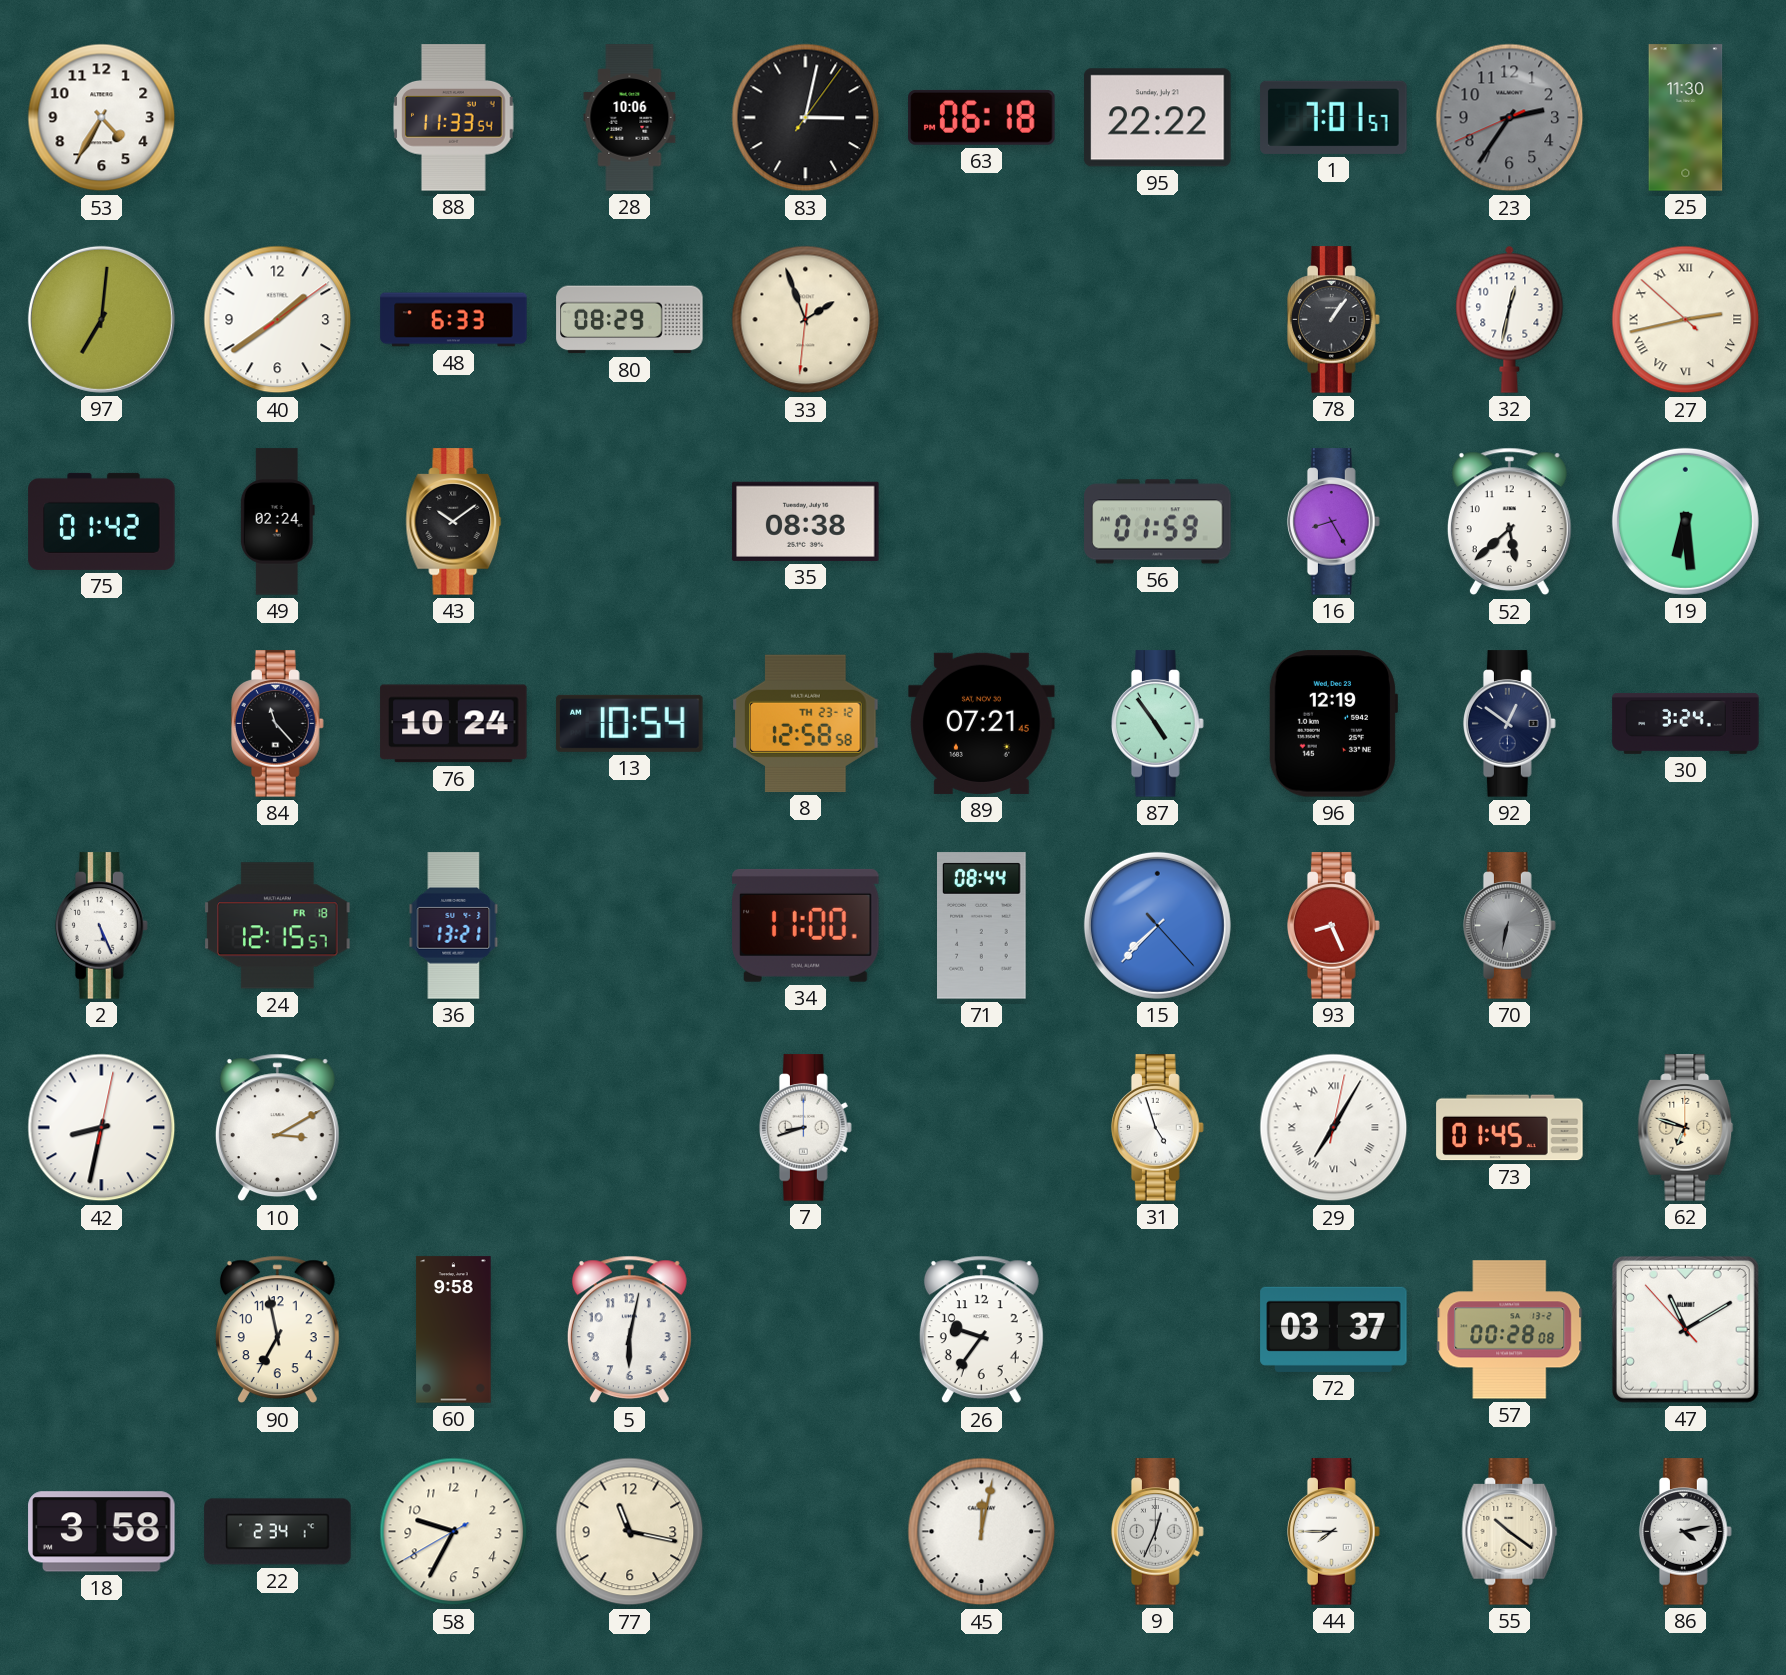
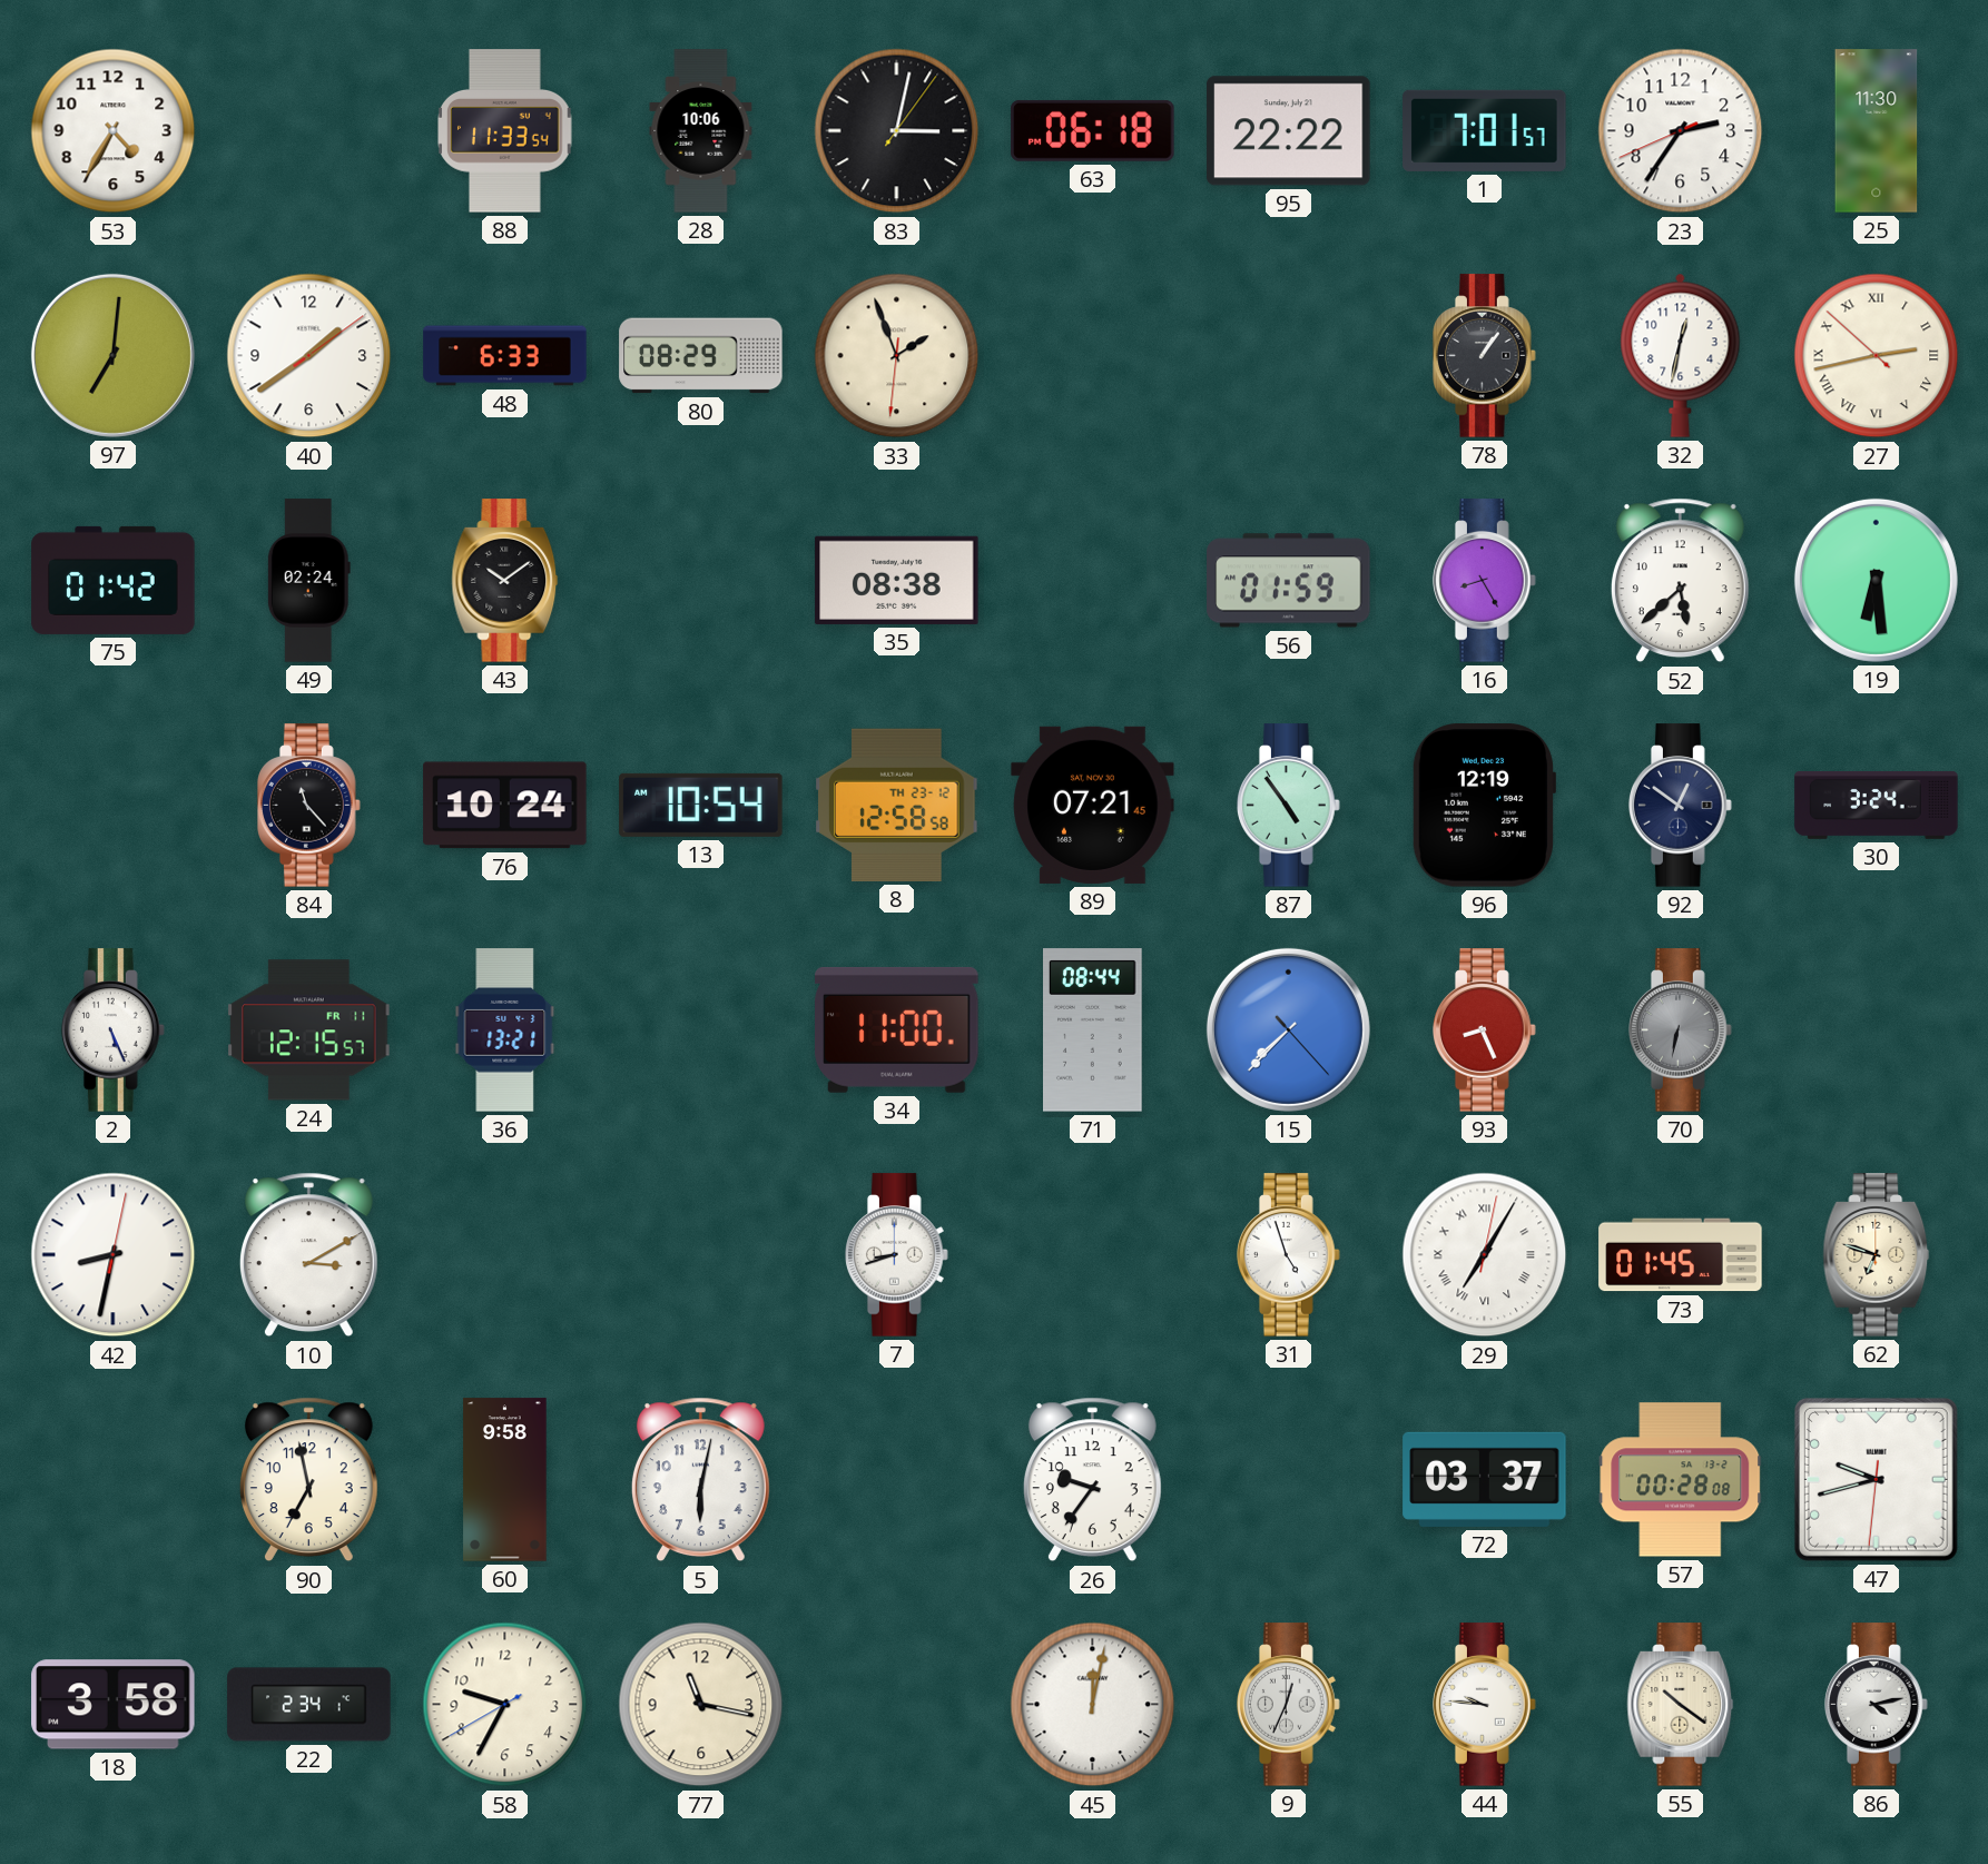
23 dial: grey -> white (1681, 131)
24 date: FR 18 -> FR 11 (309, 1030)
47: 11:09 -> 9:42 (1876, 1479)
44: 7:45 -> 9:46 (1485, 1705)
